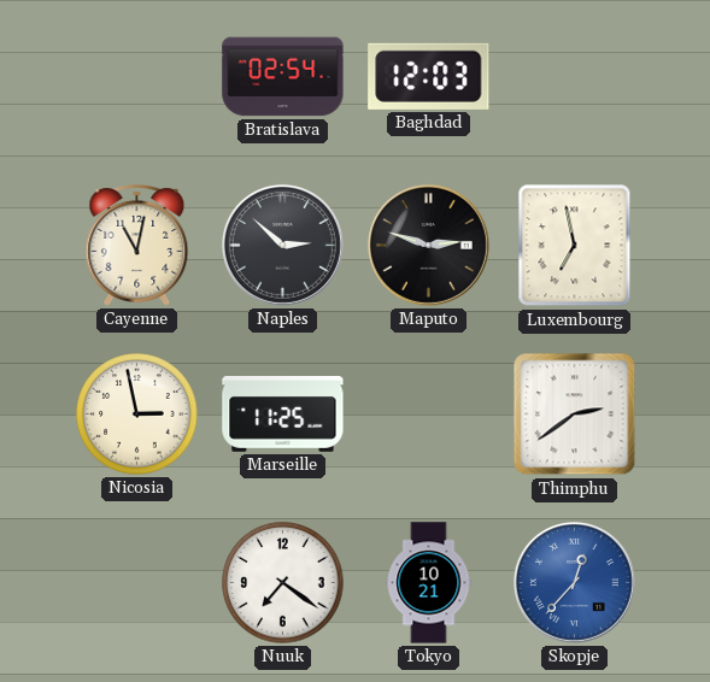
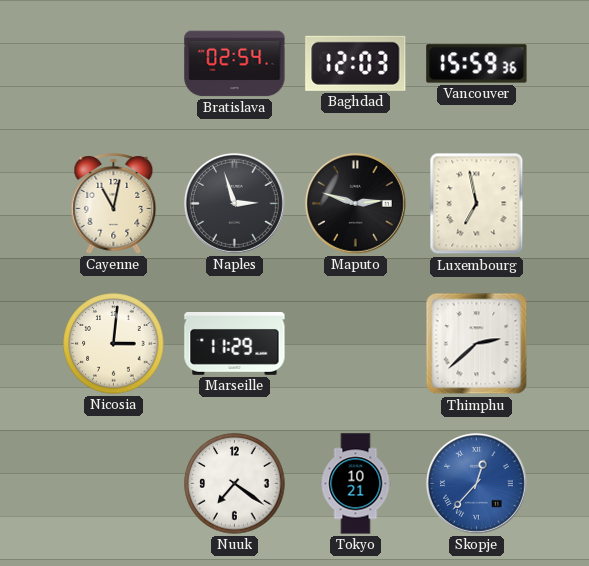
Vancouver: none -> 15:59 (477, 64)
Naples: 2:52 -> 2:57 (234, 203)
Nicosia: 2:58 -> 3:01 (114, 344)
Marseille: 11:25 -> 11:29 (235, 344)
Thimphu: 2:39 -> 2:38 (477, 344)
